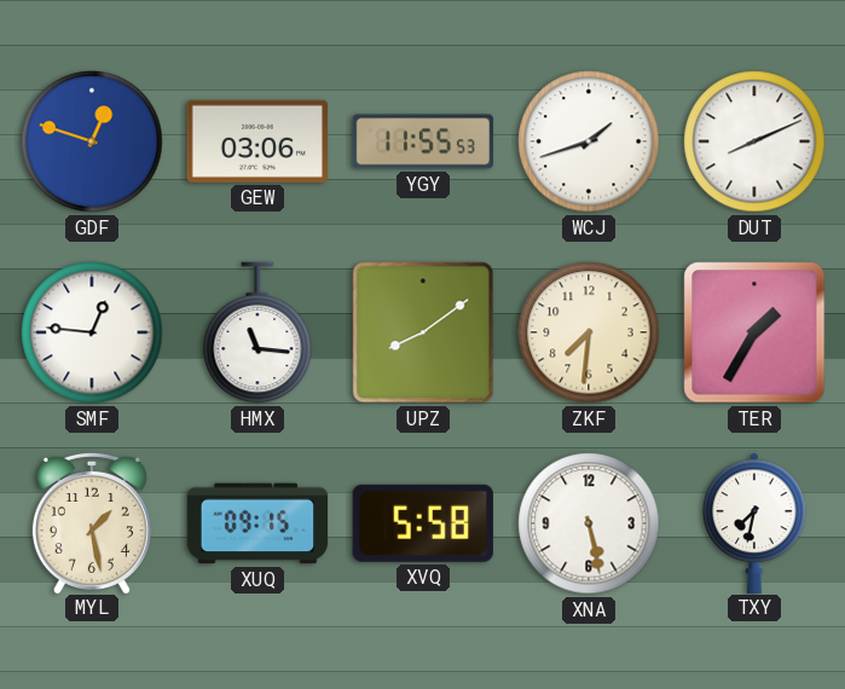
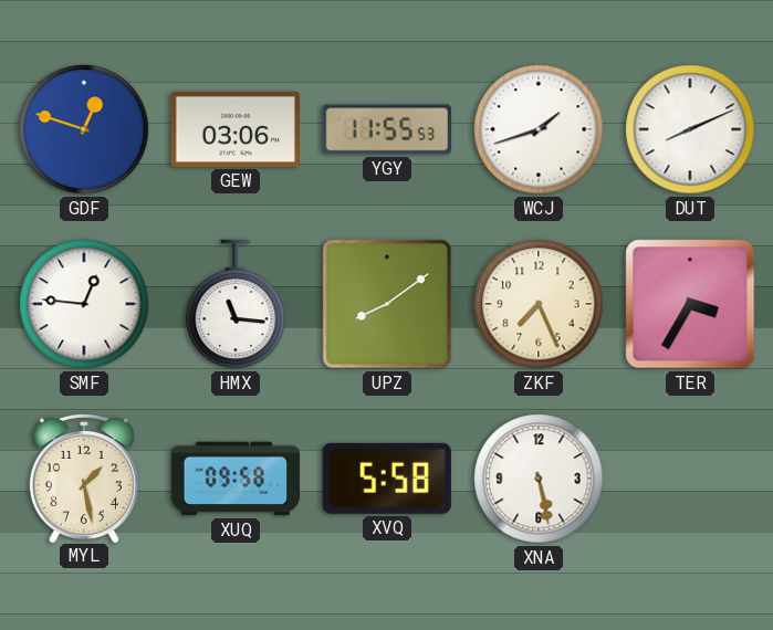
ZKF: 7:31 -> 7:26 (539, 304)
TER: 1:35 -> 3:35 (690, 304)
XUQ: 09:15 -> 09:58 (236, 479)
TXY: 7:32 -> none (754, 522)
